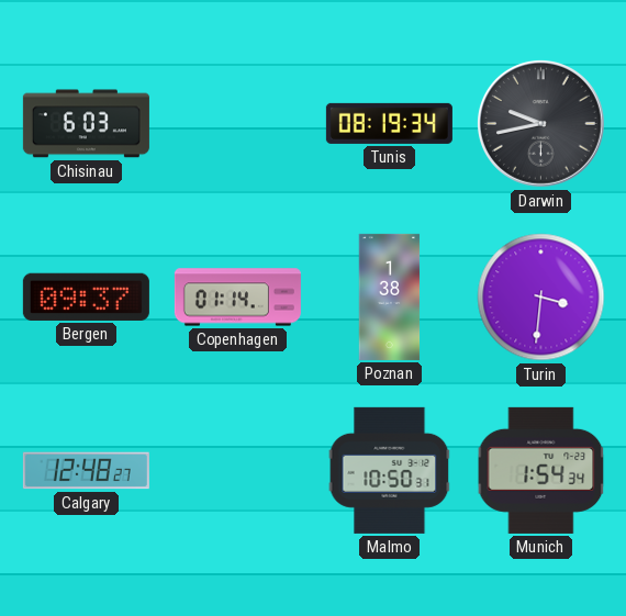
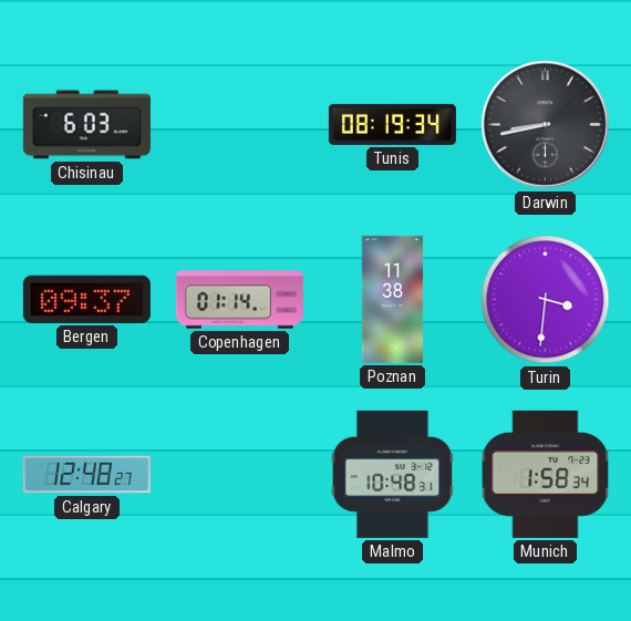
Darwin: 9:43 -> 8:43 (545, 124)
Poznan: 1:38 -> 11:38 (393, 299)
Malmo: 10:50 -> 10:48 (393, 474)
Munich: 1:54 -> 1:58 (546, 474)
